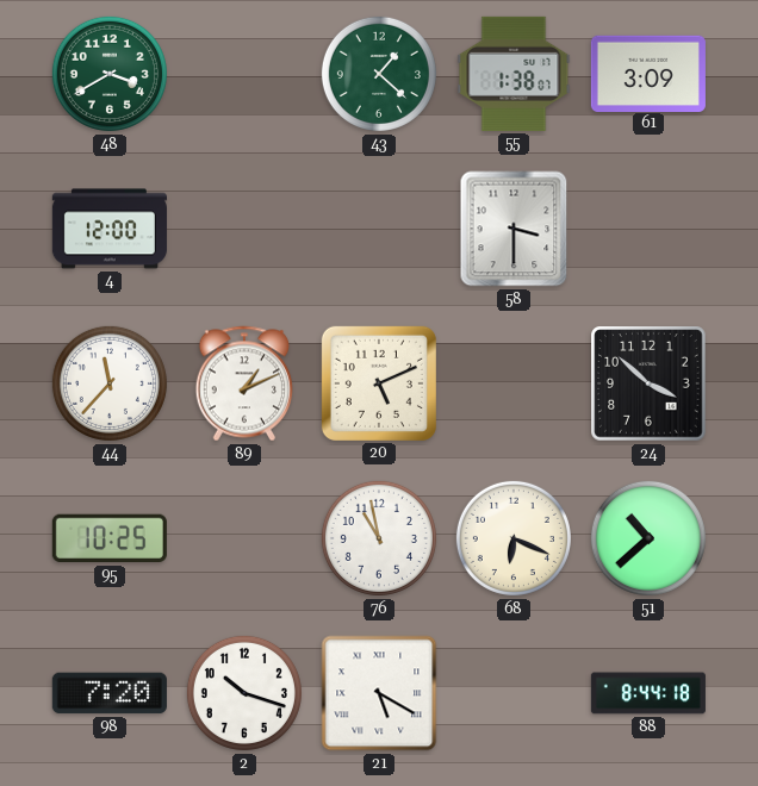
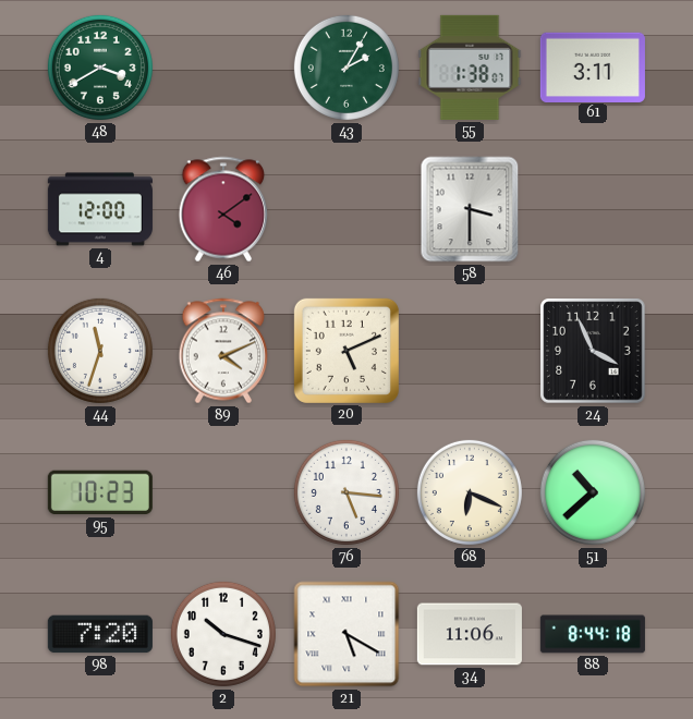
43: 1:22 -> 2:05 (346, 68)
61: 3:09 -> 3:11 (593, 66)
46: none -> 4:09 (223, 209)
44: 11:37 -> 11:33 (100, 351)
89: 1:11 -> 4:11 (223, 351)
24: 3:52 -> 3:56 (593, 351)
95: 10:25 -> 10:23 (100, 492)
76: 10:58 -> 5:16 (346, 492)
34: none -> 11:06 (470, 634)
